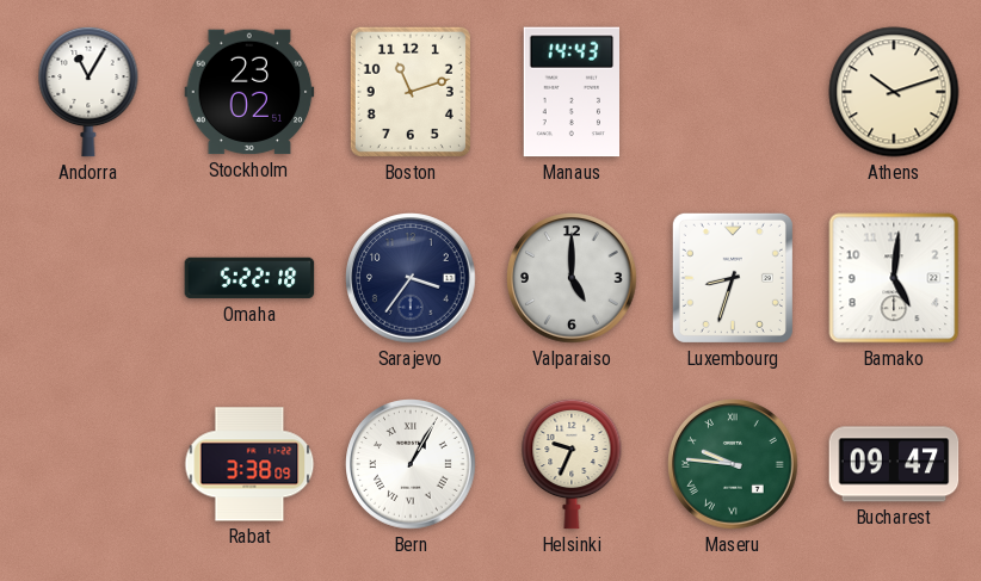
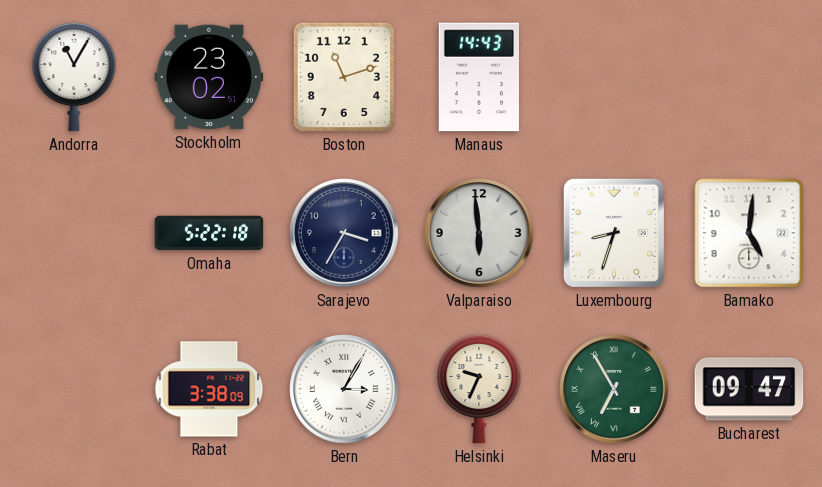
Athens: 10:12 -> none (894, 92)
Sarajevo: 3:36 -> 3:35 (344, 233)
Valparaiso: 5:00 -> 5:59 (479, 233)
Bern: 1:05 -> 3:05 (344, 389)
Maseru: 9:46 -> 6:55 (614, 389)
